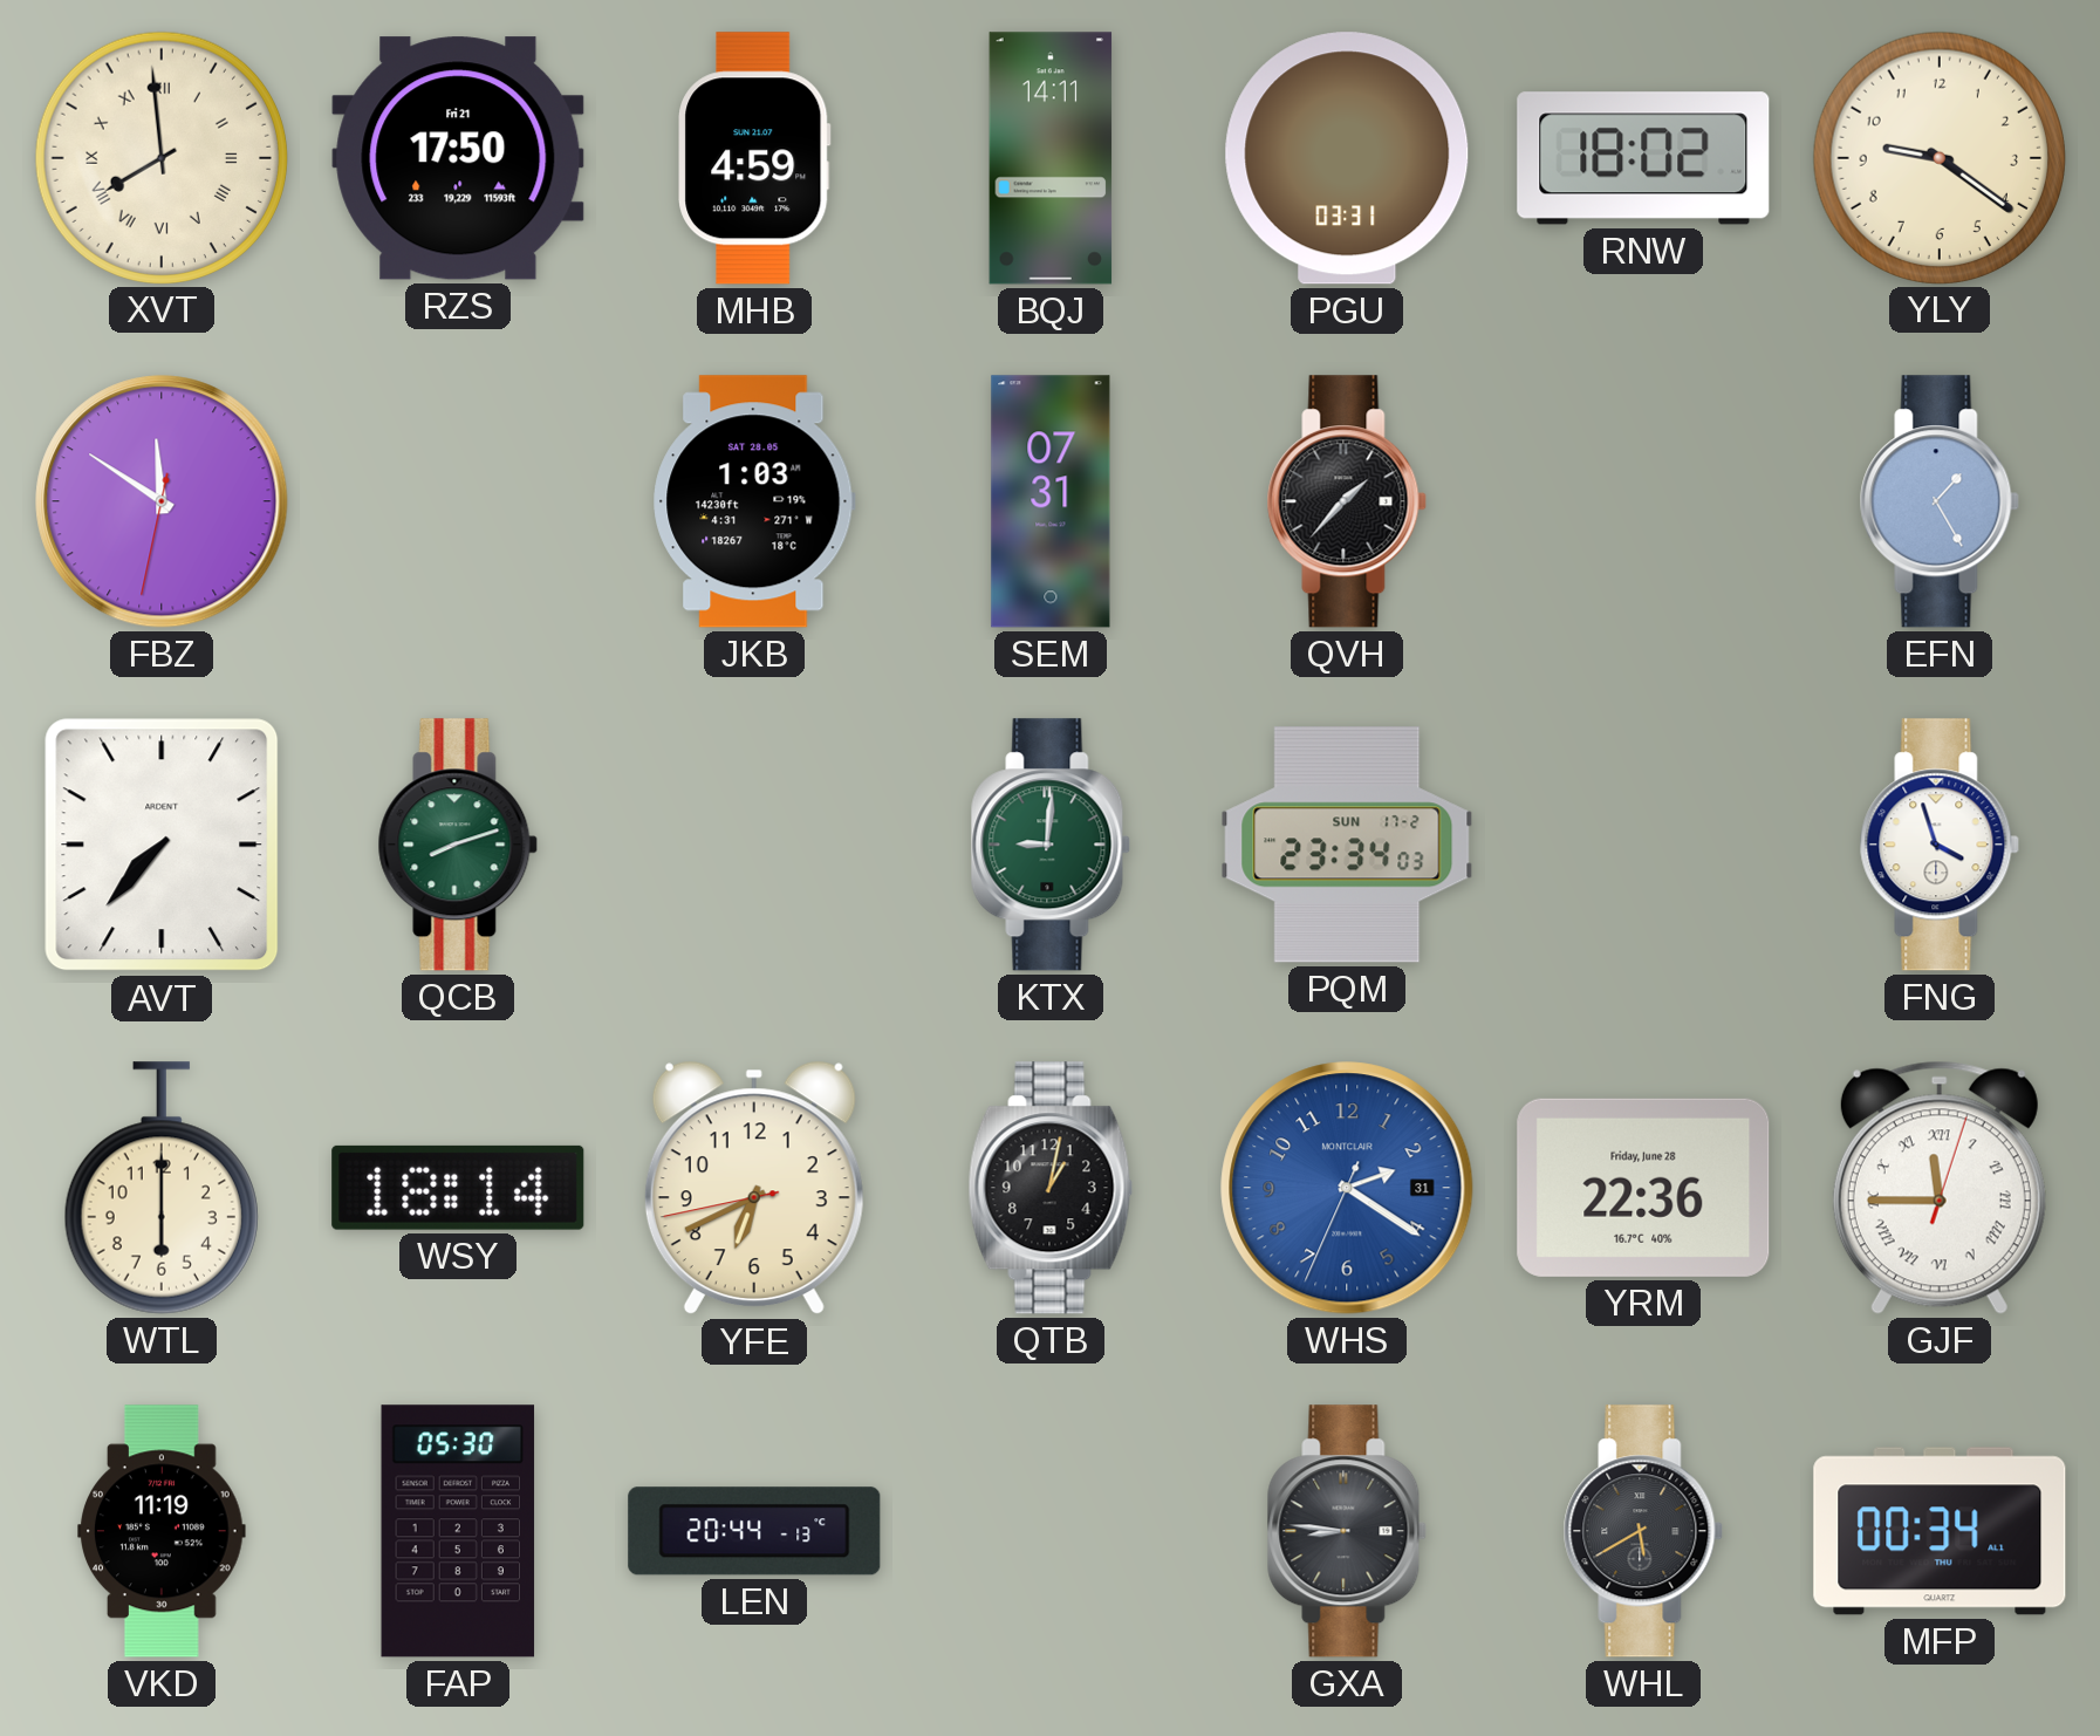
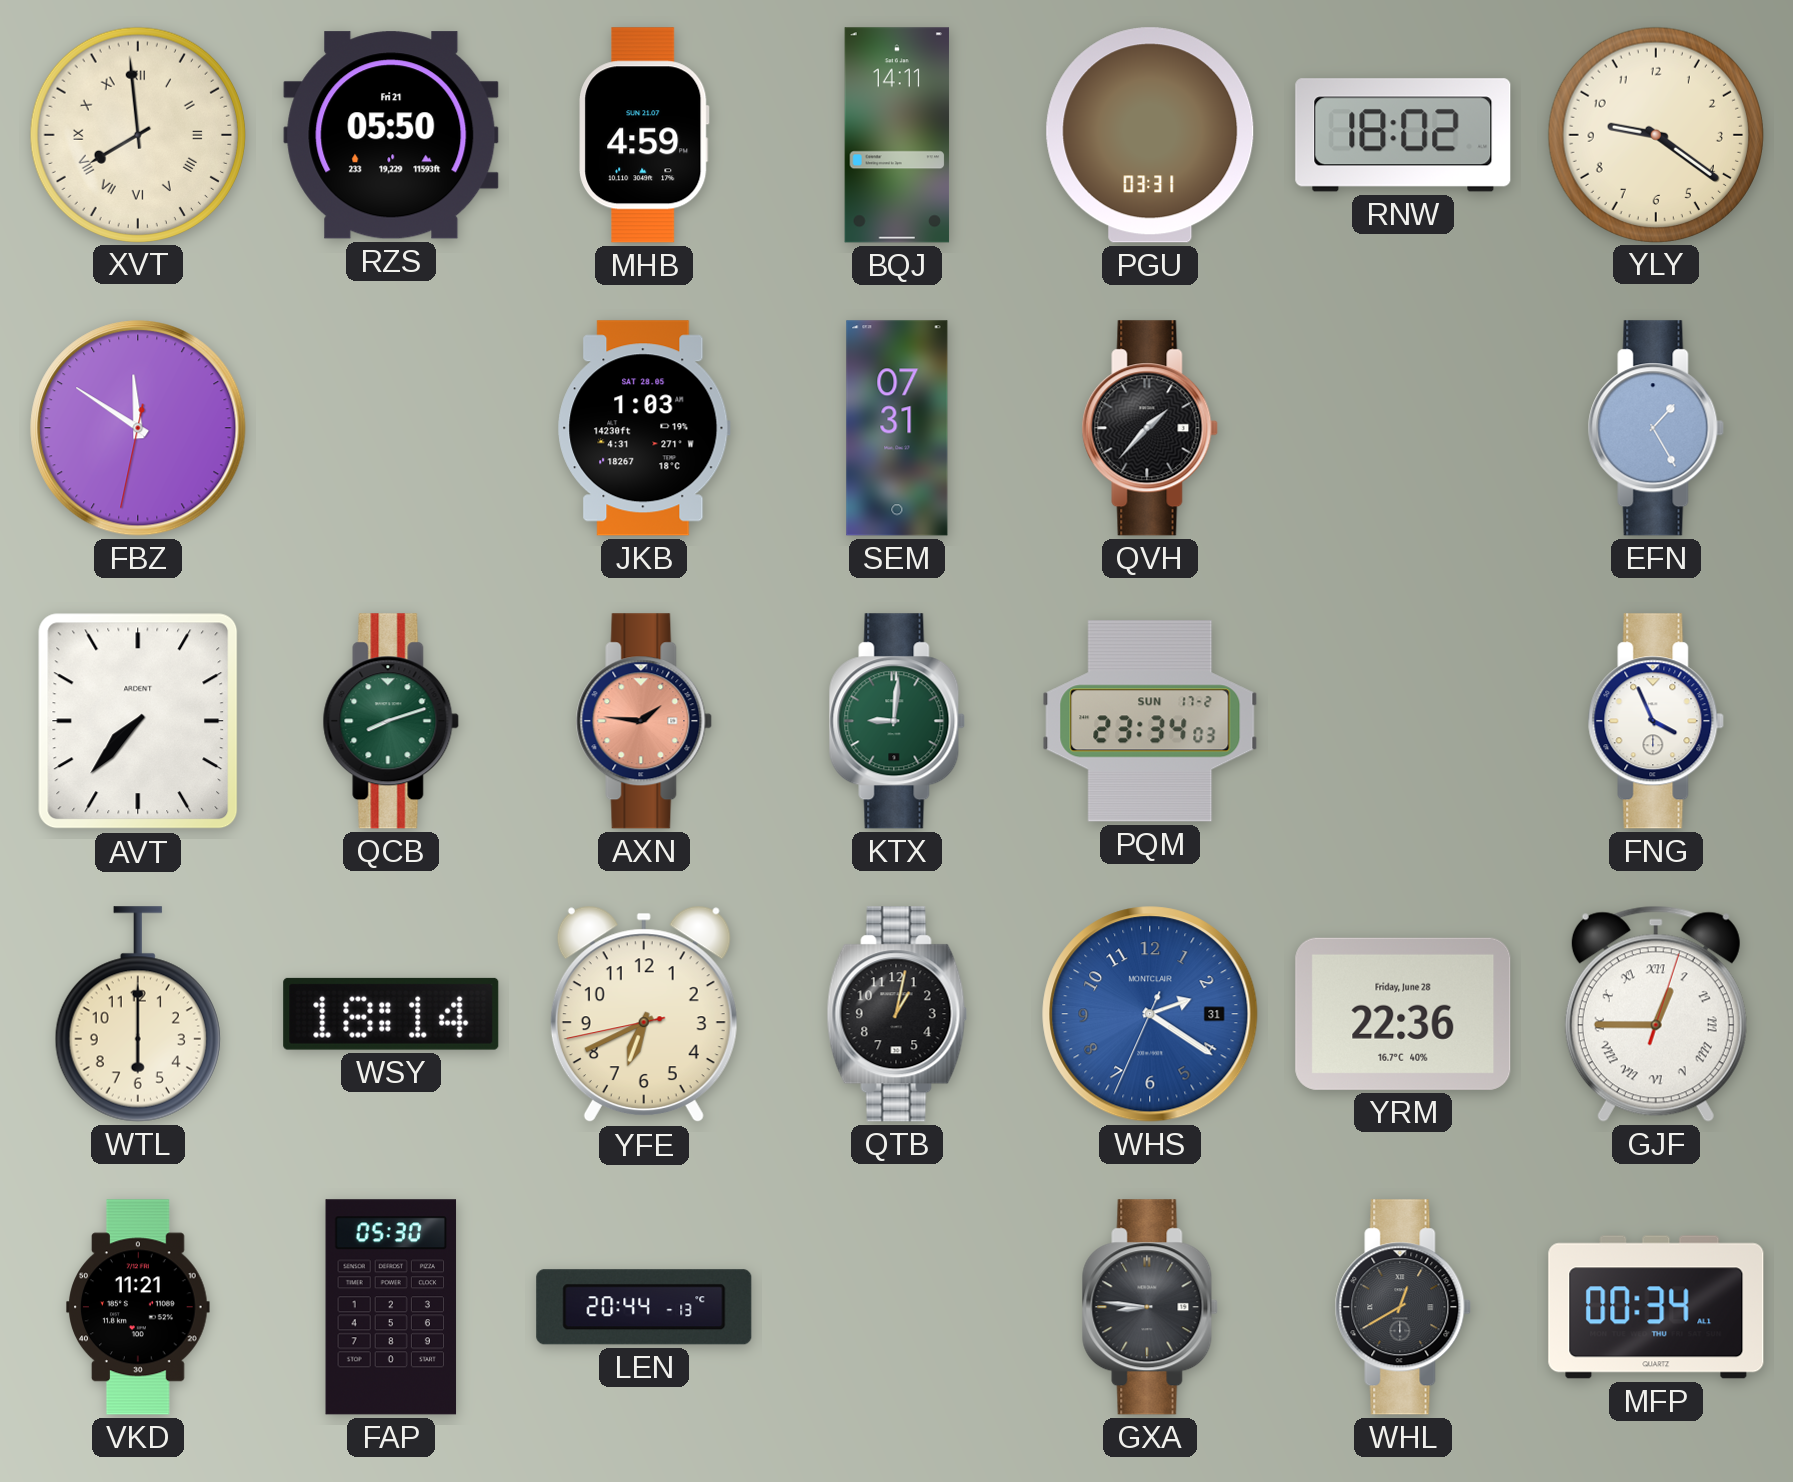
RZS: 17:50 -> 05:50 (391, 135)
AXN: none -> 1:46 (644, 721)
FNG: 3:57 -> 3:56 (1656, 721)
GJF: 11:45 -> 12:45 (1656, 1014)
VKD: 11:19 -> 11:21 (139, 1307)
WHL: 5:40 -> 12:40 (1403, 1307)
